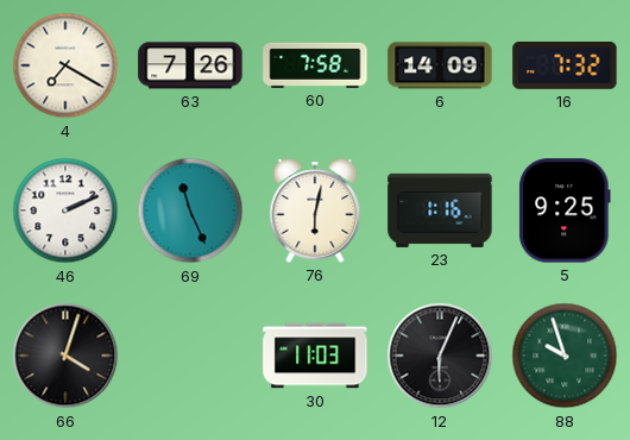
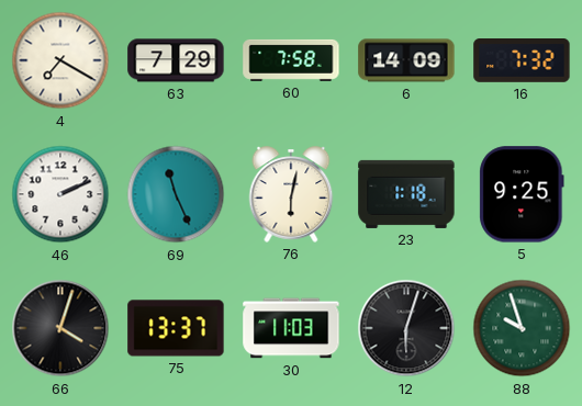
63: 7:26 -> 7:29 (176, 60)
23: 1:16 -> 1:18 (406, 194)
75: none -> 13:37 (176, 328)
12: 6:04 -> 6:03 (406, 328)
